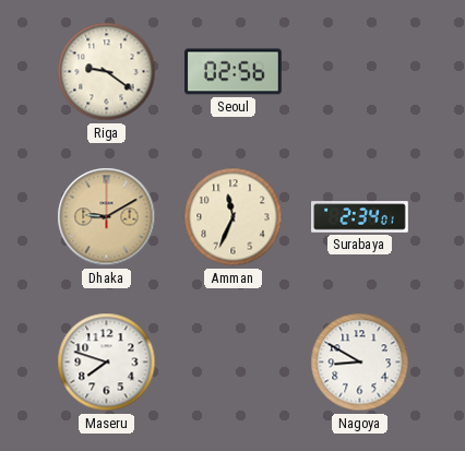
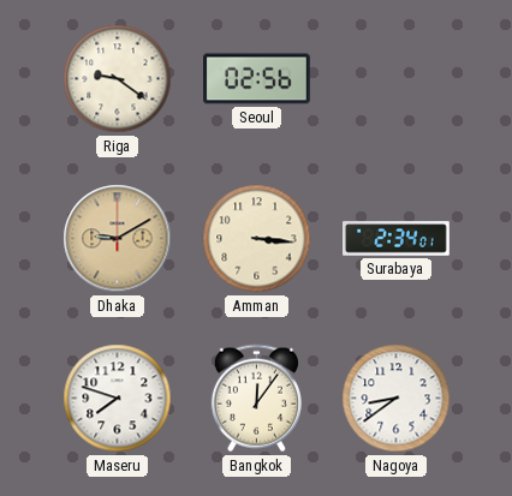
Amman: 11:34 -> 3:16 (257, 239)
Bangkok: none -> 12:06 (256, 399)
Nagoya: 8:50 -> 8:39 (397, 399)
